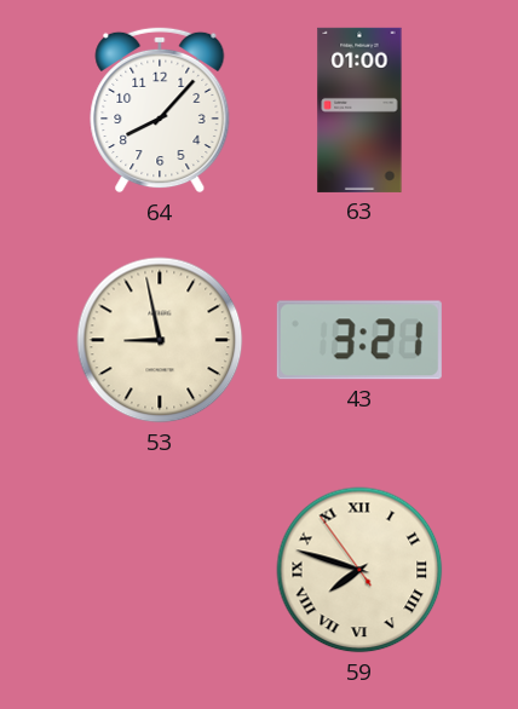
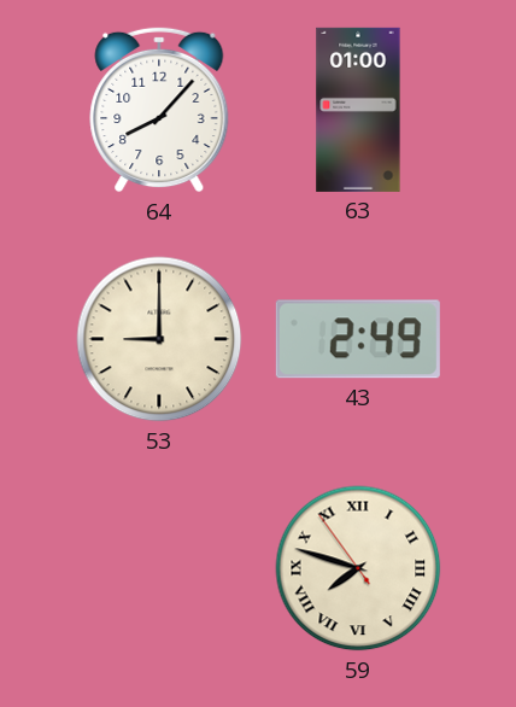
53: 8:58 -> 9:00 (159, 339)
43: 3:21 -> 2:49 (358, 339)
